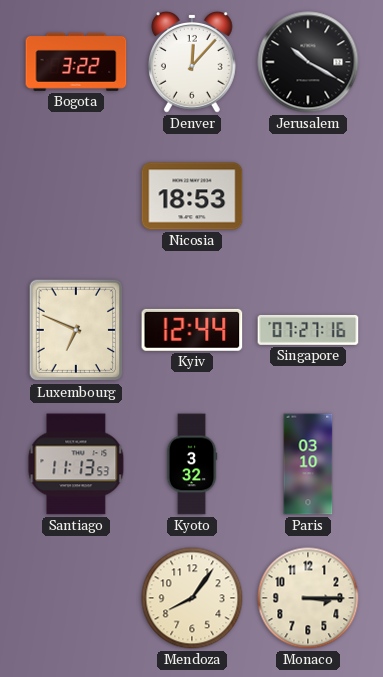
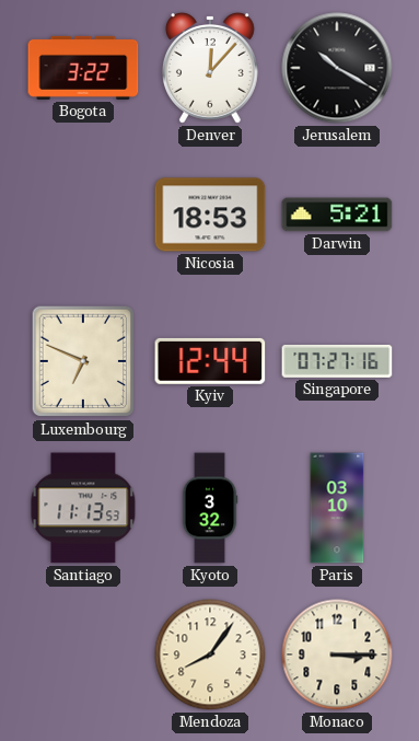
Darwin: none -> 5:21 (337, 215)
